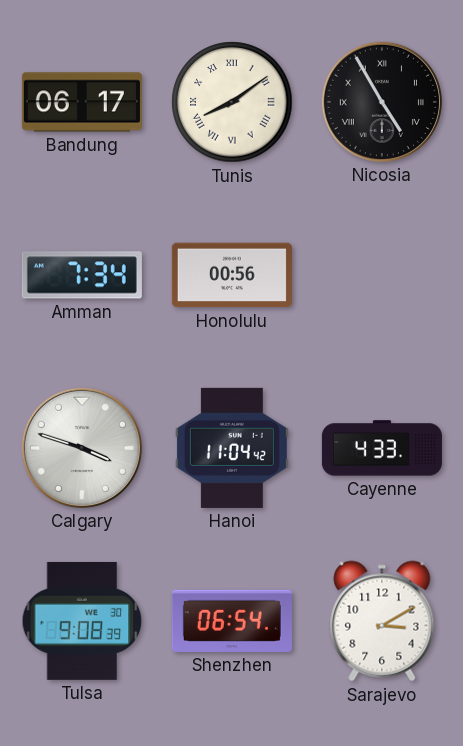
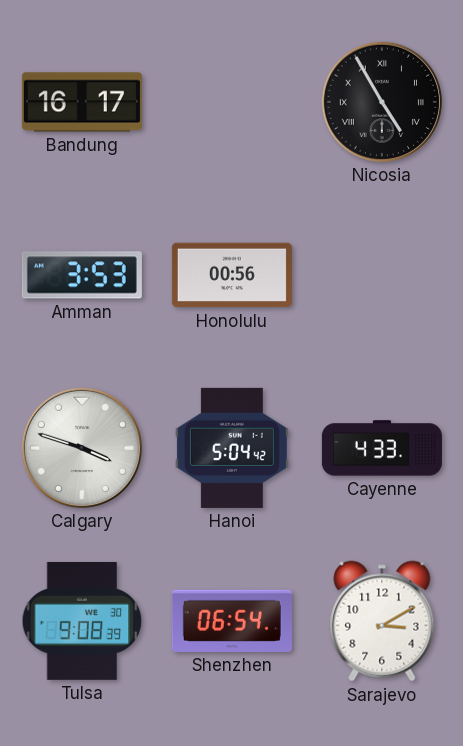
Bandung: 06:17 -> 16:17 (82, 102)
Tunis: 8:09 -> none (232, 102)
Amman: 7:34 -> 3:53 (82, 275)
Hanoi: 11:04 -> 5:04 (232, 448)
